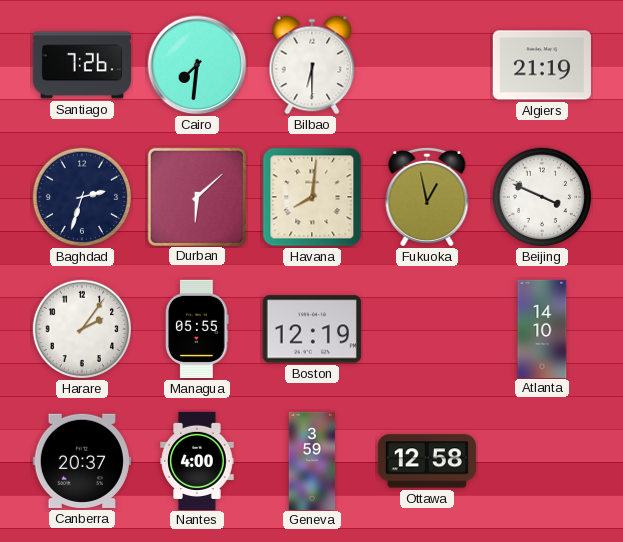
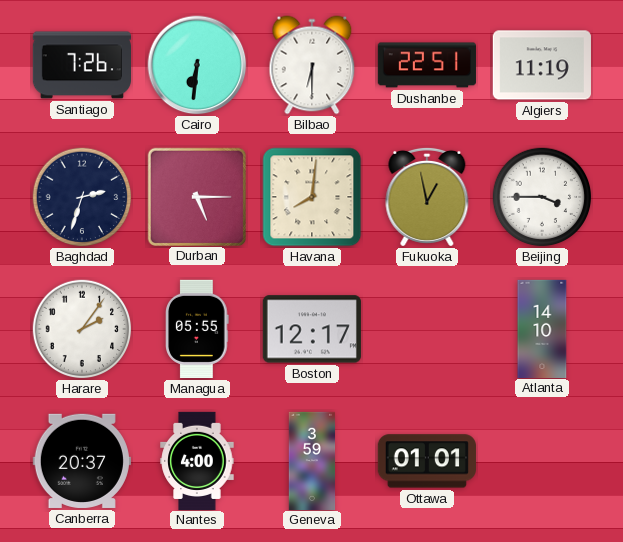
Cairo: 7:31 -> 6:31 (197, 65)
Dushanbe: none -> 22:51 (427, 65)
Algiers: 21:19 -> 11:19 (542, 65)
Durban: 6:08 -> 5:15 (196, 196)
Beijing: 3:49 -> 3:45 (542, 197)
Boston: 12:19 -> 12:17 (312, 329)
Ottawa: 12:58 -> 01:01 (427, 461)
